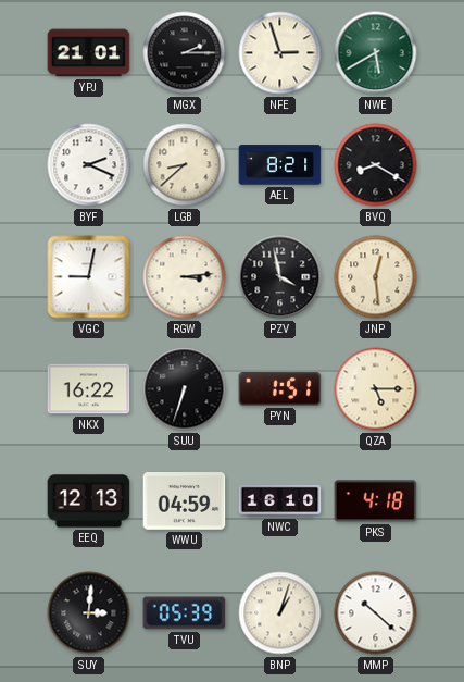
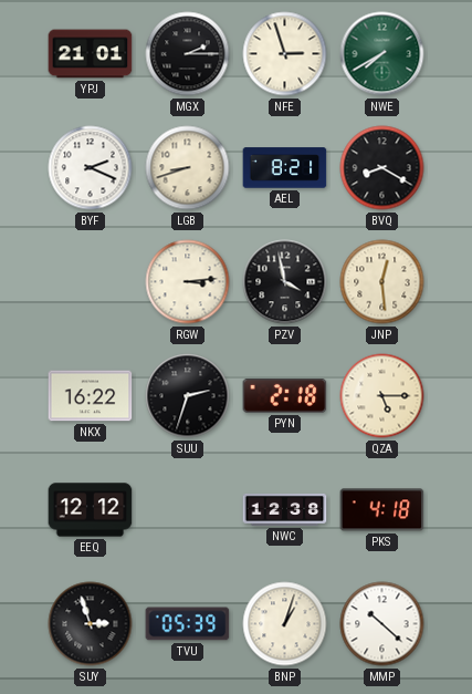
NWE: 5:40 -> 7:40 (382, 54)
LGB: 8:38 -> 8:42 (188, 168)
VGC: 9:02 -> none (89, 277)
SUU: 6:33 -> 2:33 (188, 396)
PYN: 1:51 -> 2:18 (285, 396)
EEQ: 12:13 -> 12:12 (91, 510)
WWU: 04:59 -> none (185, 501)
NWC: 16:10 -> 12:38 (285, 509)
SUY: 3:01 -> 2:57 (91, 624)
